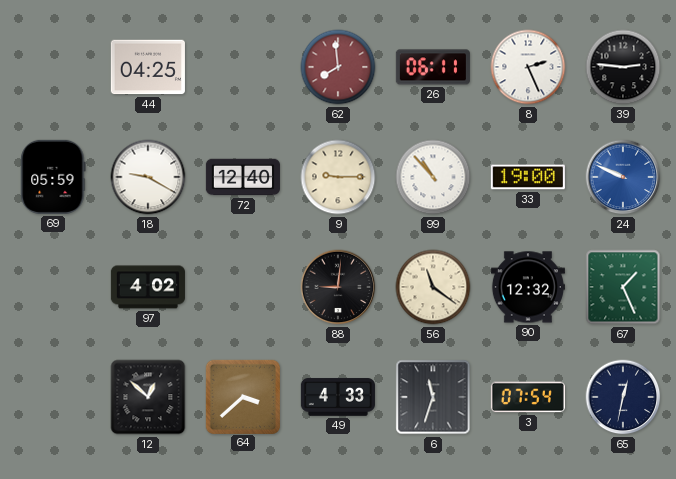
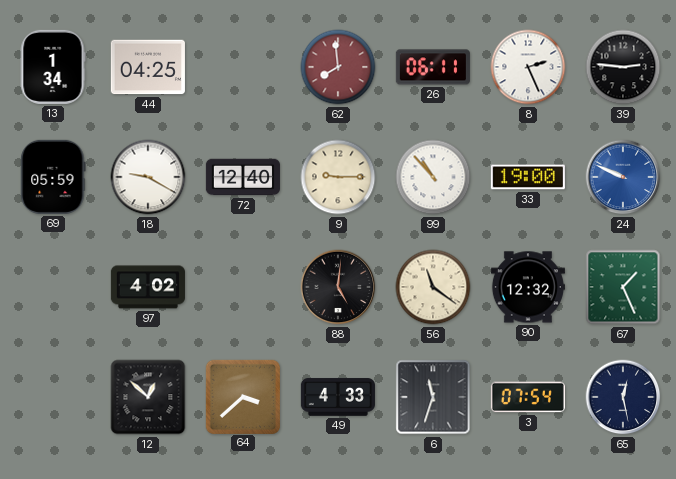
13: none -> 1:34 (53, 67)
88: 9:01 -> 5:01 (338, 287)
65: 12:32 -> 12:28 (623, 397)
